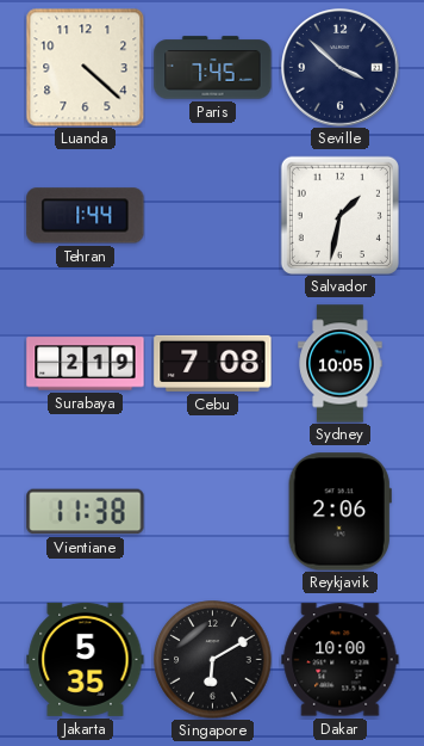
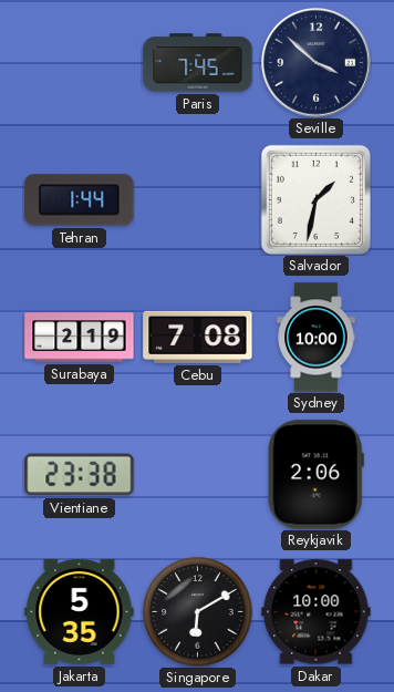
Luanda: 4:22 -> none (85, 67)
Sydney: 10:05 -> 10:00 (317, 338)
Vientiane: 11:38 -> 23:38 (80, 475)
